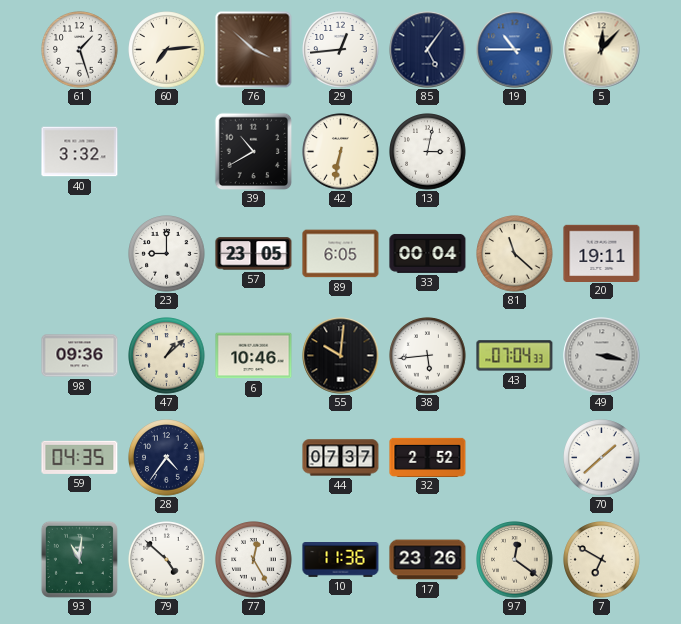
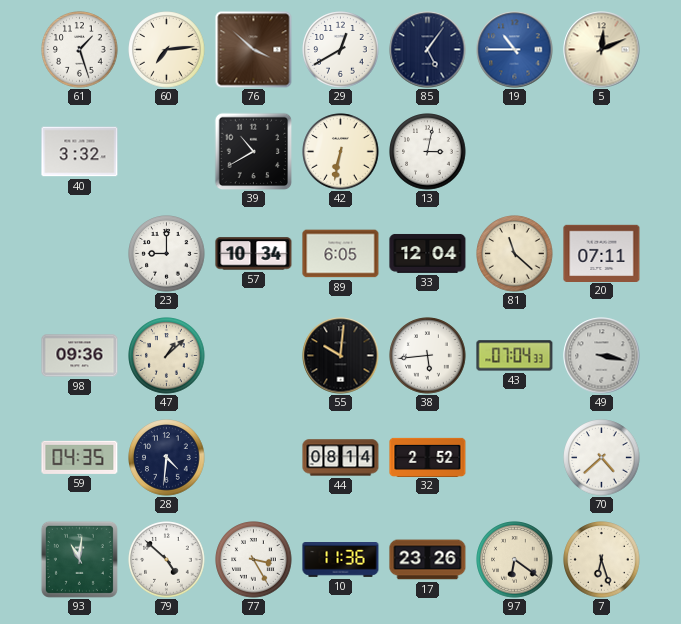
29: 12:44 -> 12:40 (341, 50)
5: 12:07 -> 12:11 (602, 50)
57: 23:05 -> 10:34 (254, 254)
33: 00:04 -> 12:04 (428, 253)
20: 19:11 -> 07:11 (602, 253)
6: 10:46 -> none (254, 356)
28: 4:36 -> 4:31 (167, 458)
44: 07:37 -> 08:14 (341, 458)
70: 1:38 -> 4:38 (602, 458)
77: 12:25 -> 3:25 (254, 560)
97: 12:21 -> 6:21 (515, 560)
7: 6:50 -> 6:27 (602, 560)
